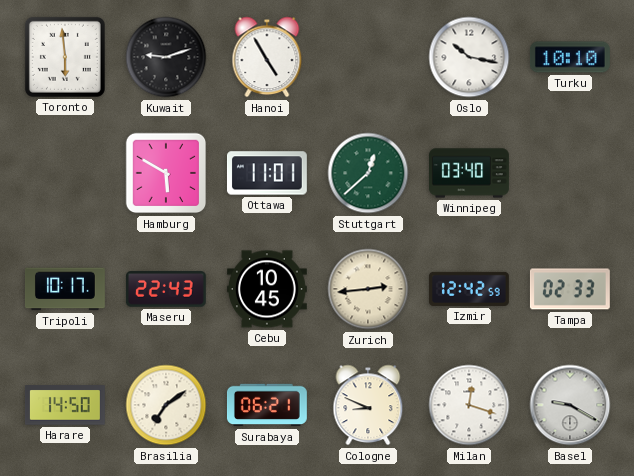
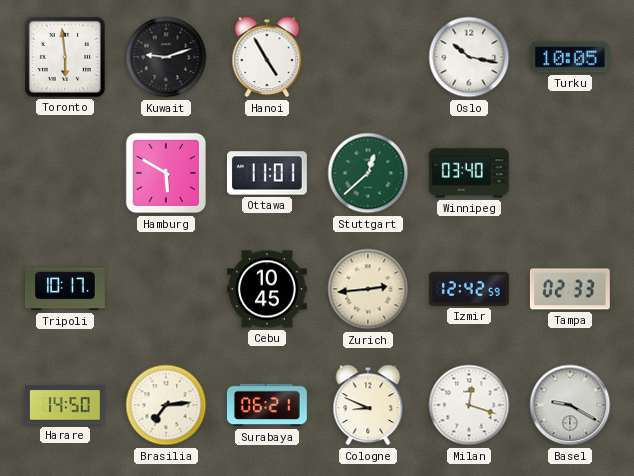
Turku: 10:10 -> 10:05 (570, 57)
Maseru: 22:43 -> none (166, 289)
Brasilia: 7:09 -> 7:14 (166, 405)
